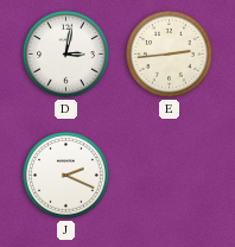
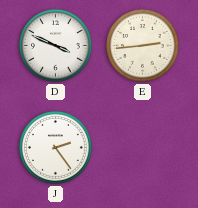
D: 3:02 -> 3:49 (56, 46)
J: 2:19 -> 2:24 (56, 148)
